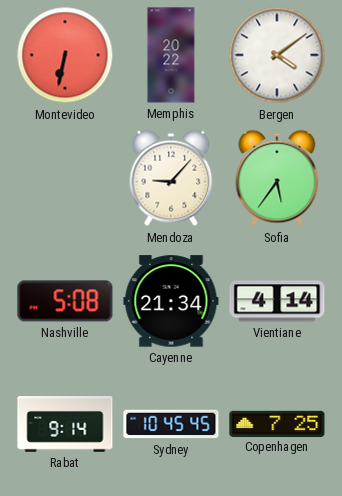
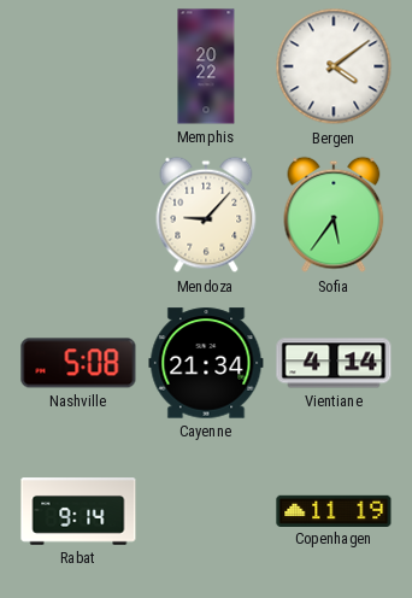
Montevideo: 6:32 -> none (65, 55)
Sydney: 10:45 -> none (171, 424)
Copenhagen: 7:25 -> 11:19 (334, 510)
